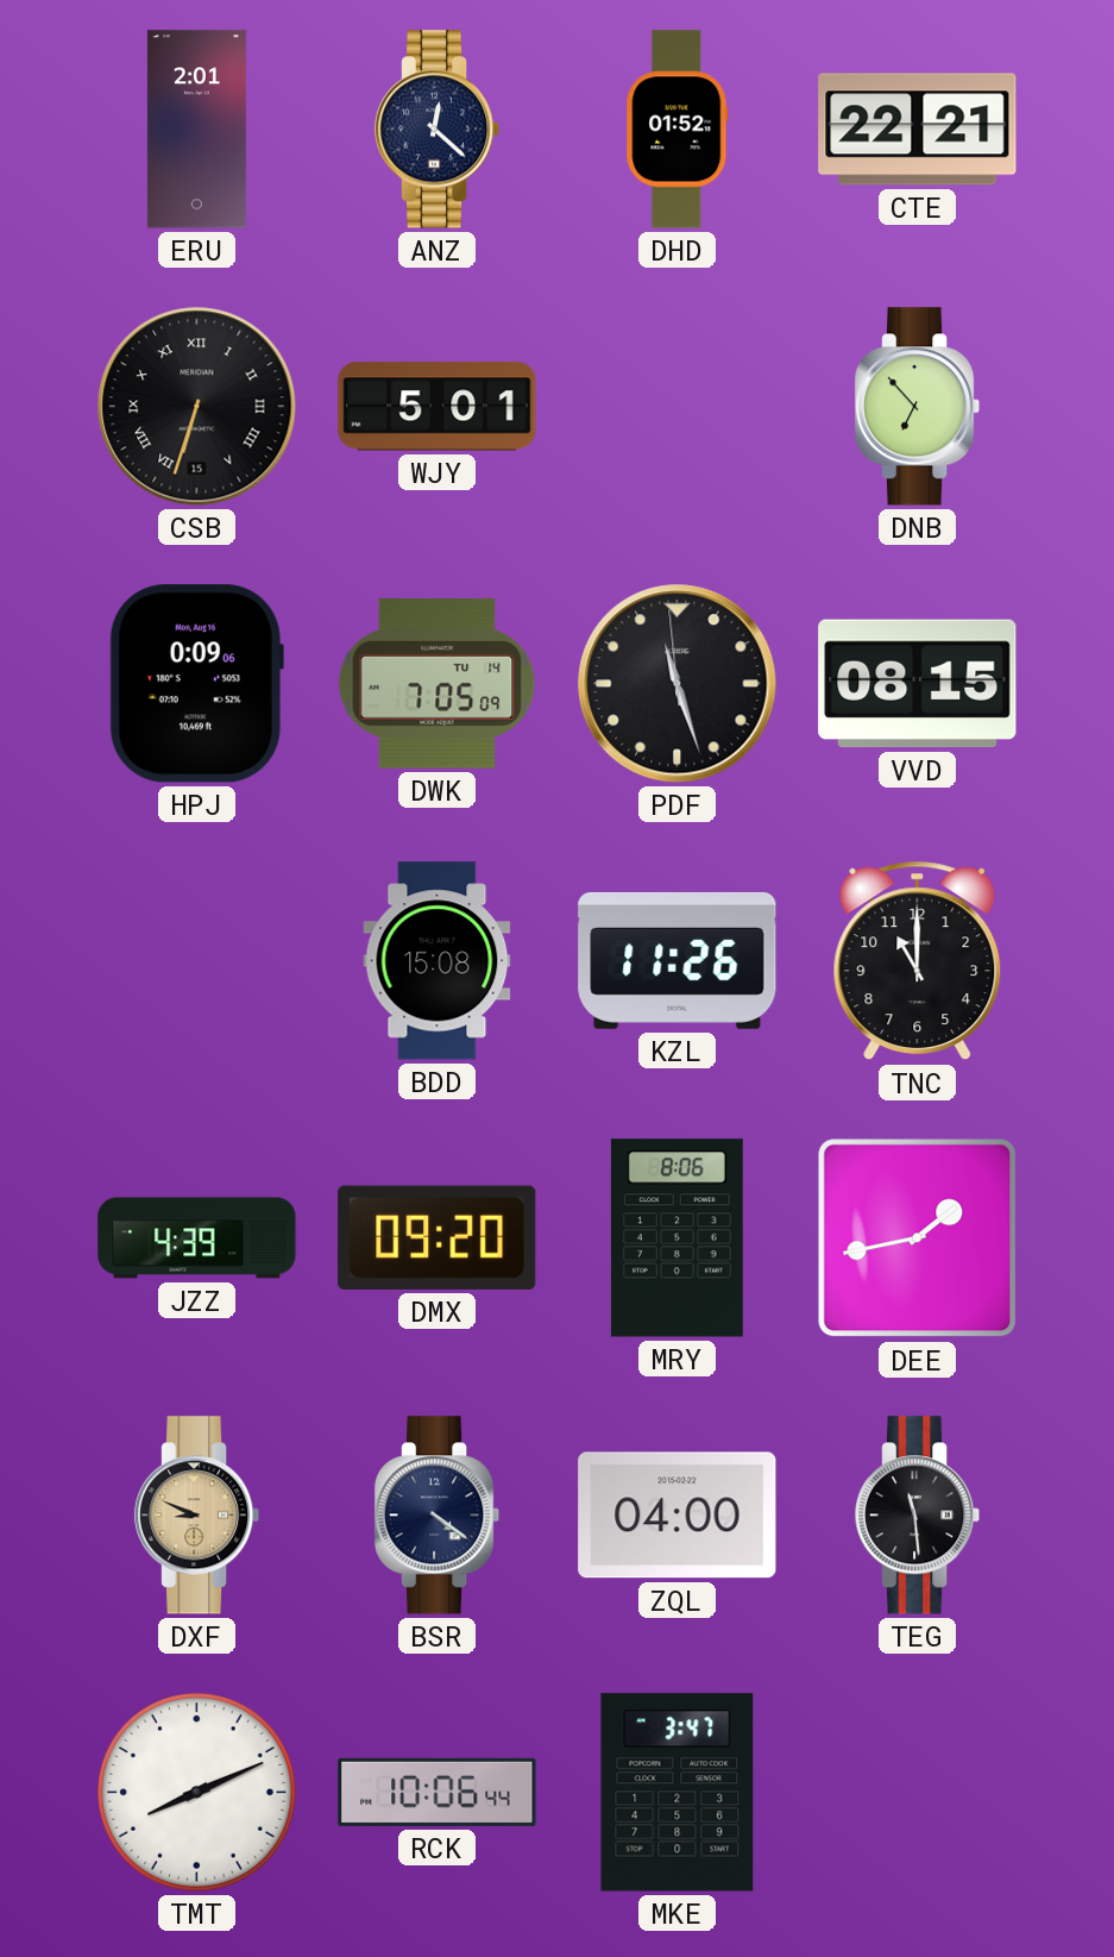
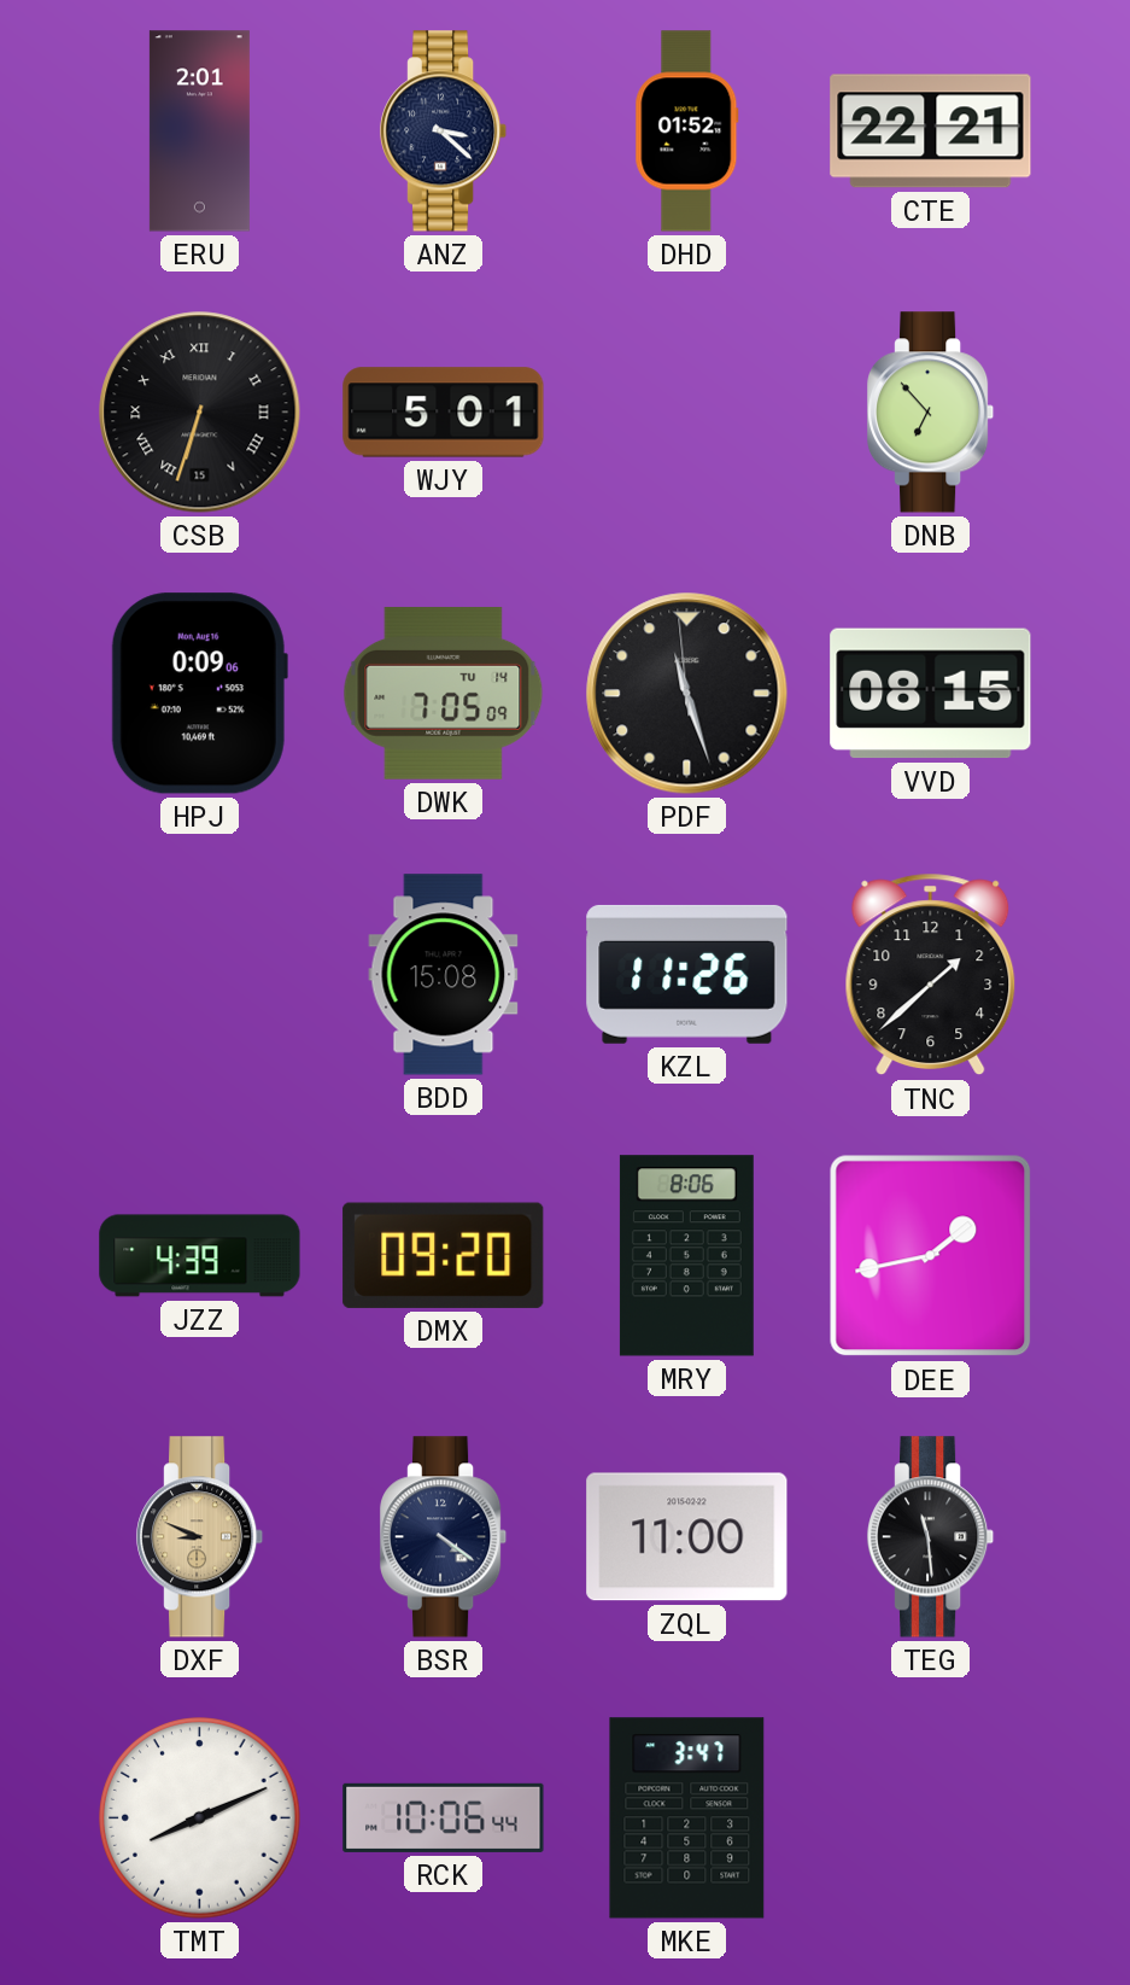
ANZ: 12:22 -> 3:22 (444, 132)
TNC: 11:00 -> 1:38 (931, 975)
ZQL: 04:00 -> 11:00 (687, 1537)
